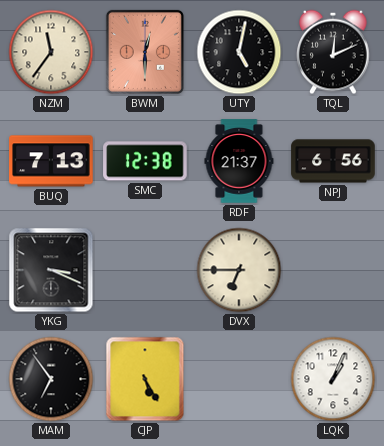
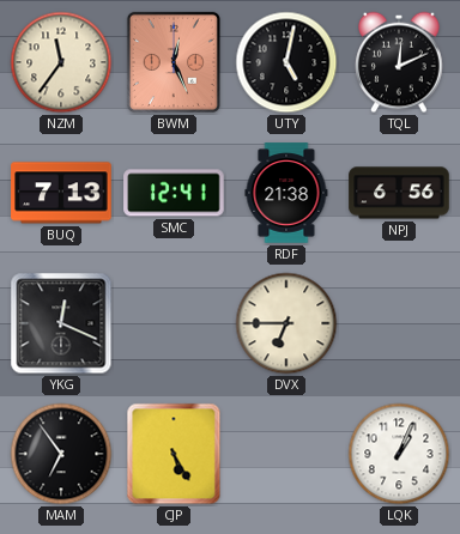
BWM: 12:30 -> 12:26 (174, 62)
SMC: 12:38 -> 12:41 (174, 193)
RDF: 21:37 -> 21:38 (286, 193)
YKG: 3:19 -> 12:19 (61, 323)
